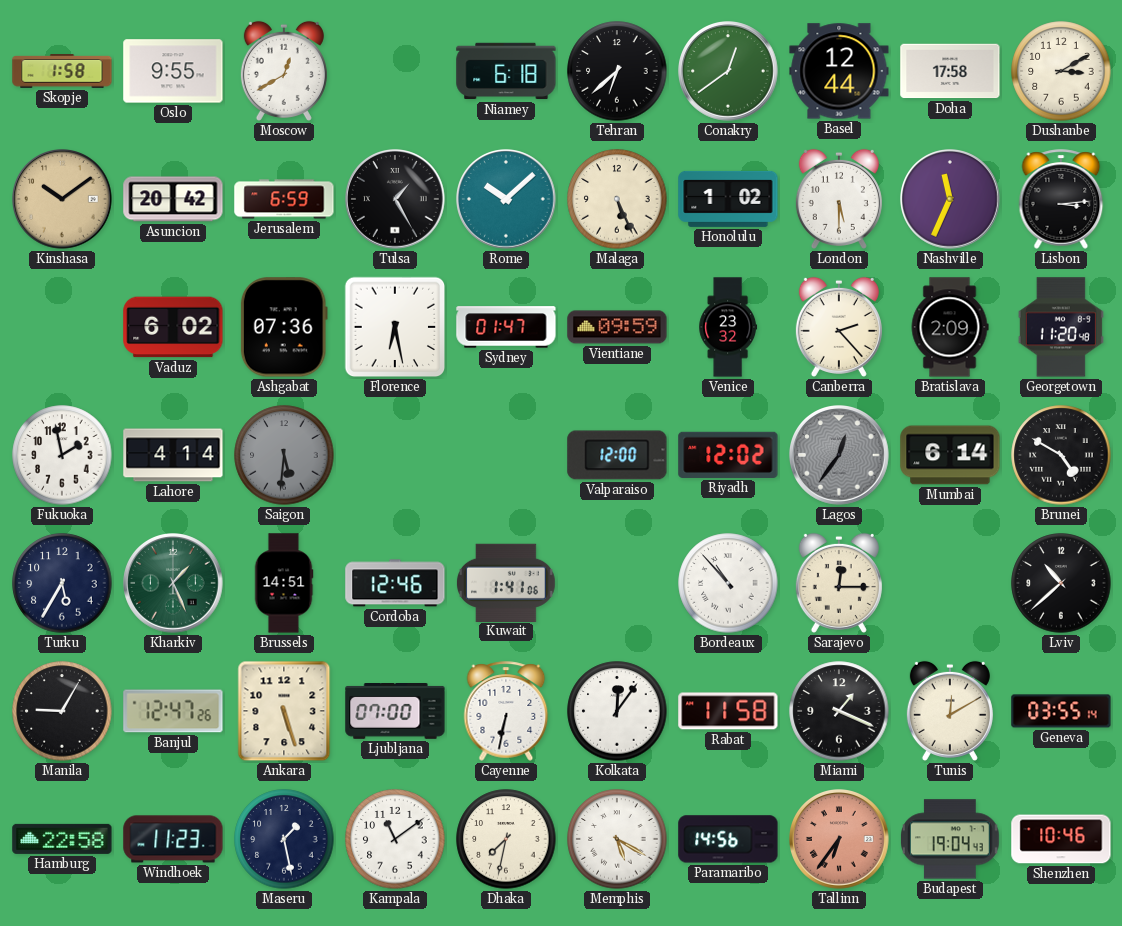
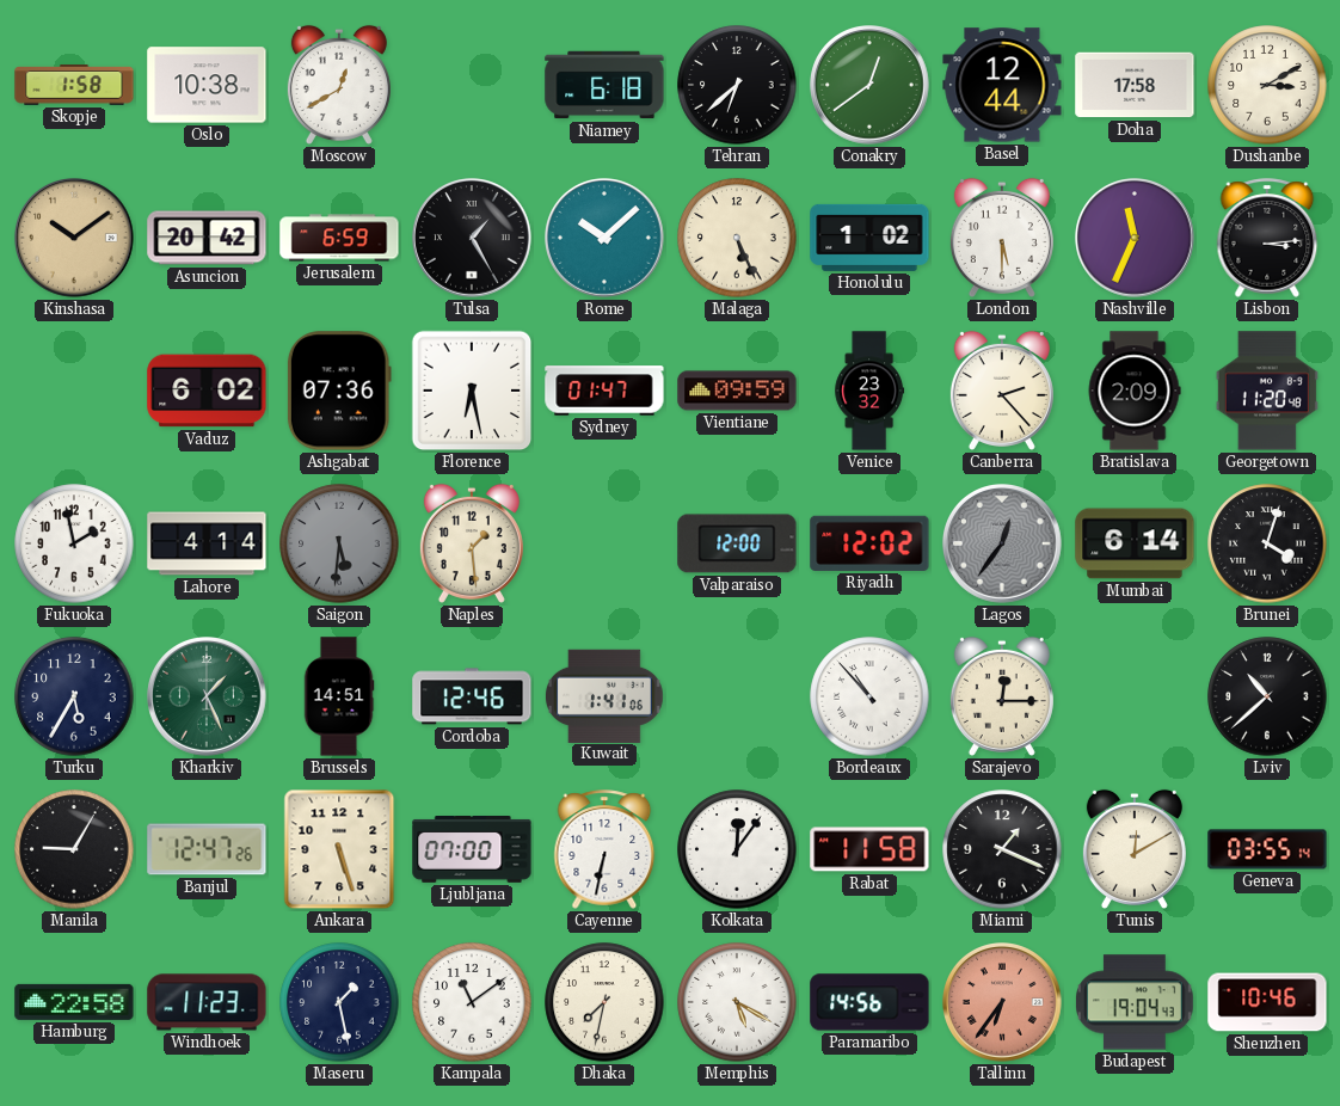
Oslo: 9:55 -> 10:38 (207, 85)
Naples: none -> 1:29 (472, 543)
Brunei: 4:50 -> 4:03 (1267, 543)
